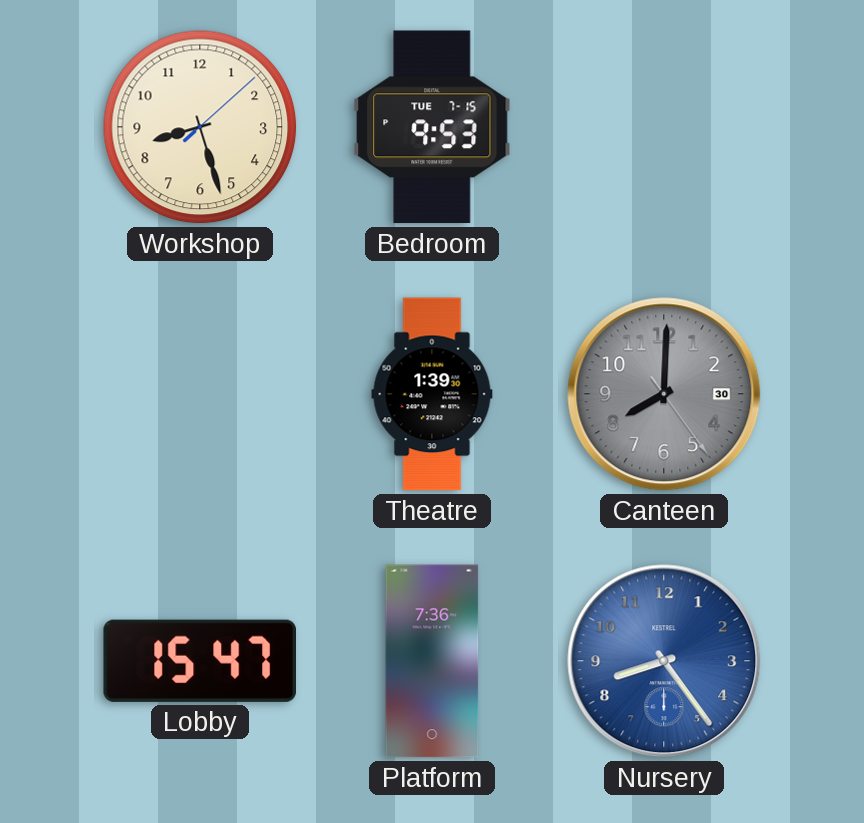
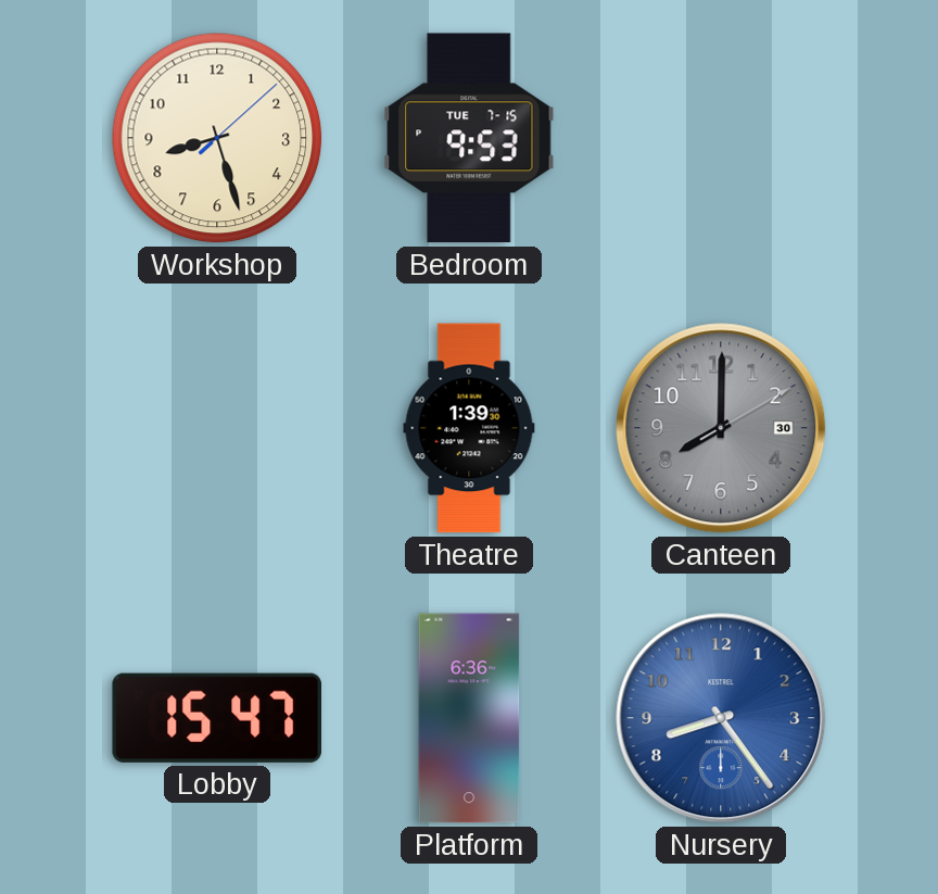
Canteen: 8:00:24 -> 8:00:10 (721, 428)
Platform: 7:36 -> 6:36 (469, 718)
